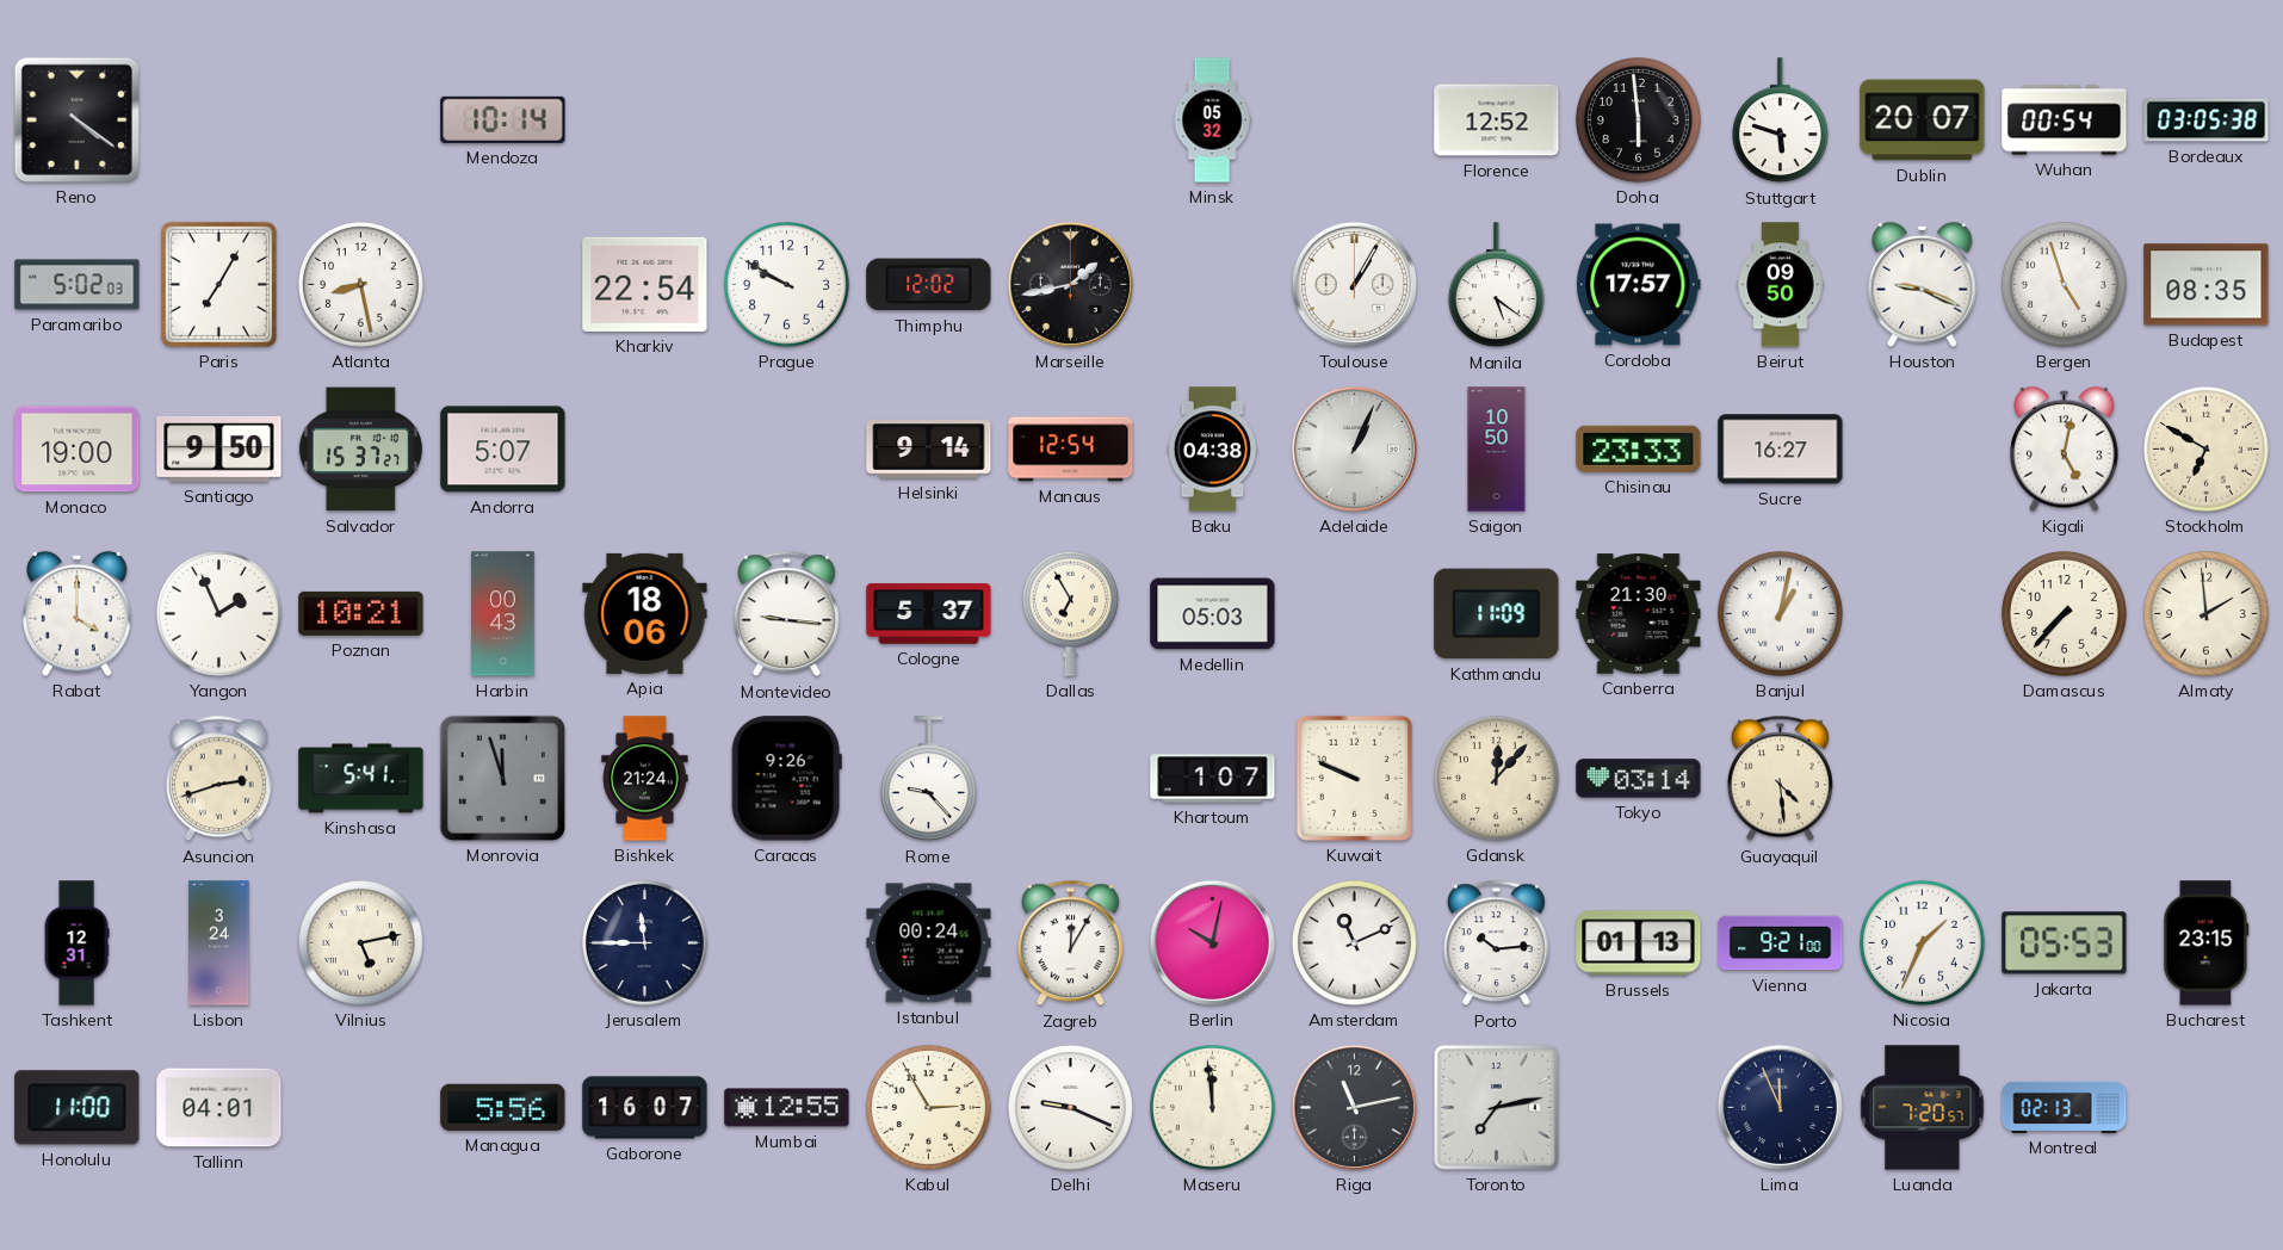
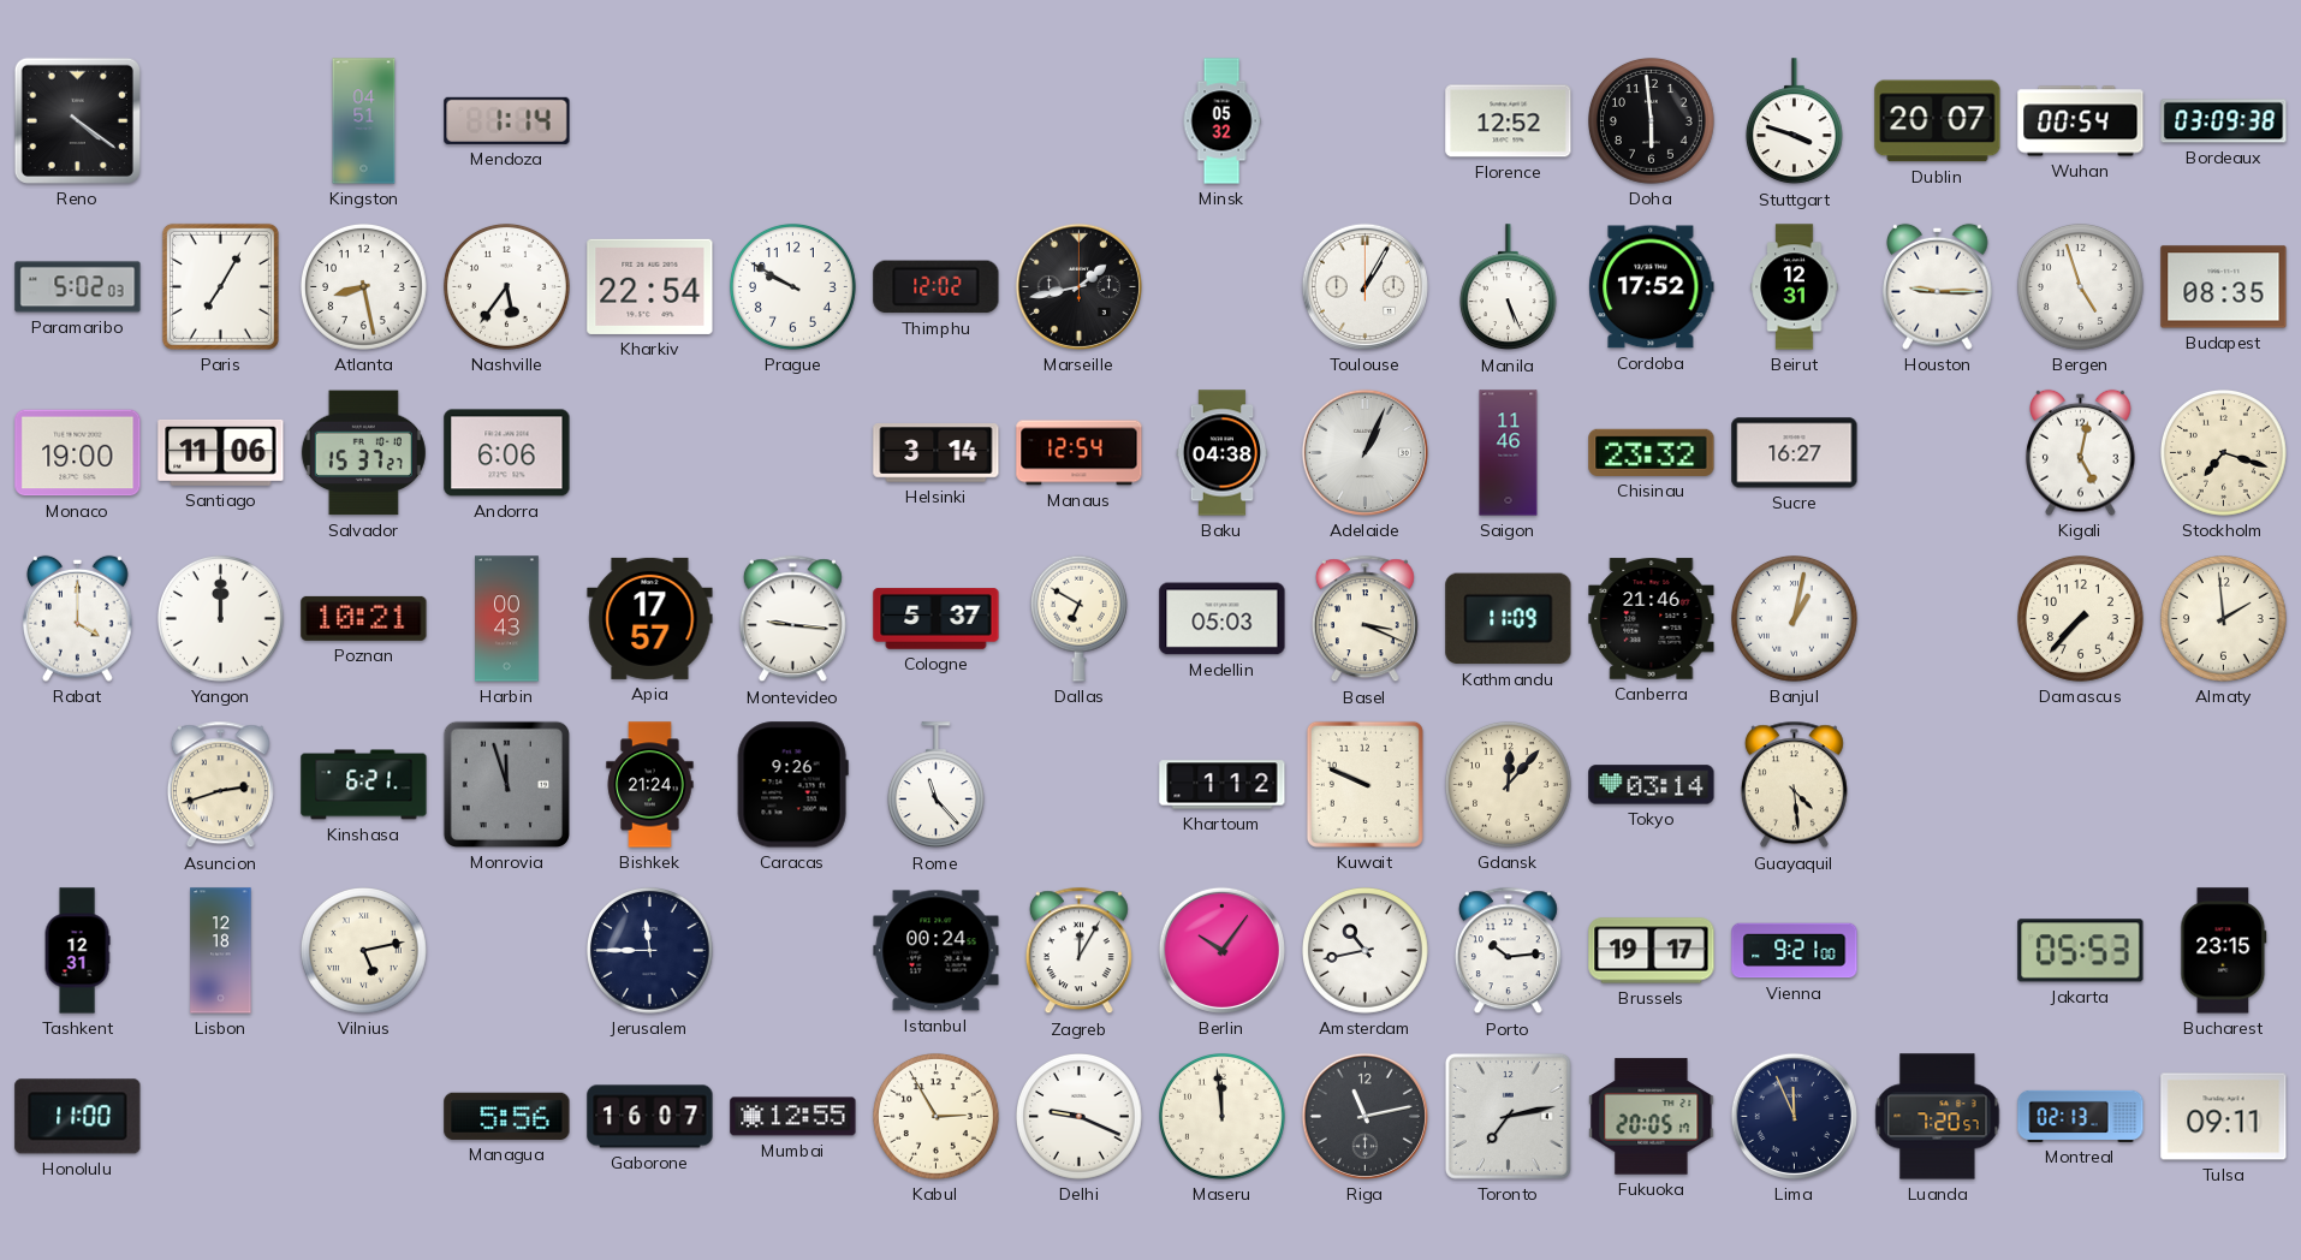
Kingston: none -> 04:51 (364, 121)
Mendoza: 10:14 -> 1:14 (507, 120)
Stuttgart: 5:48 -> 3:48 (1794, 121)
Bordeaux: 03:05 -> 03:09 (2224, 121)
Nashville: none -> 5:36 (507, 287)
Manila: 5:21 -> 5:26 (1508, 287)
Cordoba: 17:57 -> 17:52 (1652, 287)
Beirut: 09:50 -> 12:31 (1795, 287)
Houston: 9:19 -> 9:15 (1938, 286)
Santiago: 9:50 -> 11:06 (221, 452)
Andorra: 5:07 -> 6:06 (507, 453)
Helsinki: 9:14 -> 3:14 (937, 453)
Saigon: 10:50 -> 11:46 (1509, 453)
Chisinau: 23:33 -> 23:32 (1652, 452)
Stockholm: 6:50 -> 7:18 (2224, 453)
Yangon: 1:56 -> 12:00 (221, 619)
Apia: 18:06 -> 17:57 (650, 618)
Dallas: 6:55 -> 6:50 (1078, 618)
Basel: none -> 3:19 (1364, 619)
Canberra: 21:30 -> 21:46 (1652, 619)
Kinshasa: 5:41 -> 6:21 (364, 785)
Rome: 9:23 -> 11:23 (935, 785)
Khartoum: 1:07 -> 1:12 (1223, 785)
Lisbon: 3:24 -> 12:18 (221, 951)
Berlin: 10:02 -> 10:06 (1221, 950)
Amsterdam: 11:11 -> 10:43 (1366, 951)
Brussels: 01:13 -> 19:17 (1652, 951)
Nicosia: 1:34 -> none (1923, 943)
Tallinn: 04:01 -> none (219, 1108)
Fukuoka: none -> 20:05 (1652, 1117)
Tulsa: none -> 09:11 (2224, 1117)
